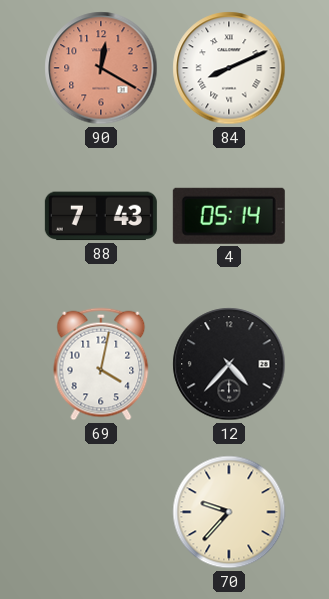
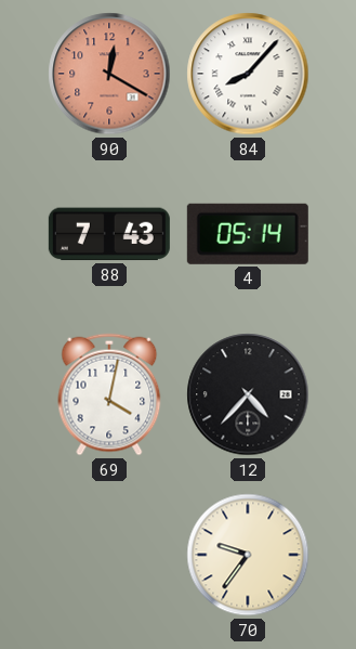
84: 8:11 -> 8:07 (248, 74)
70: 9:37 -> 9:36 (248, 555)
